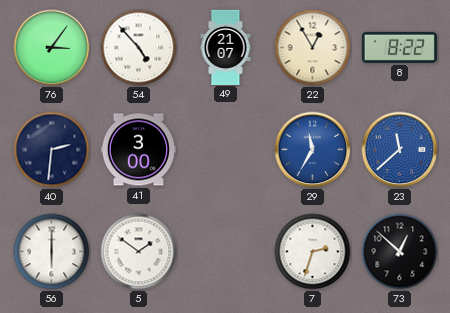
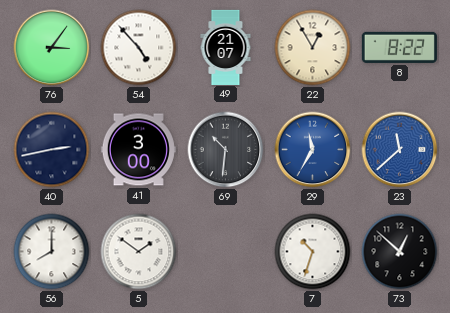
40: 2:31 -> 2:43 (52, 150)
69: none -> 10:31 (226, 150)
56: 6:00 -> 8:00 (52, 252)
7: 2:33 -> 10:33 (313, 252)
